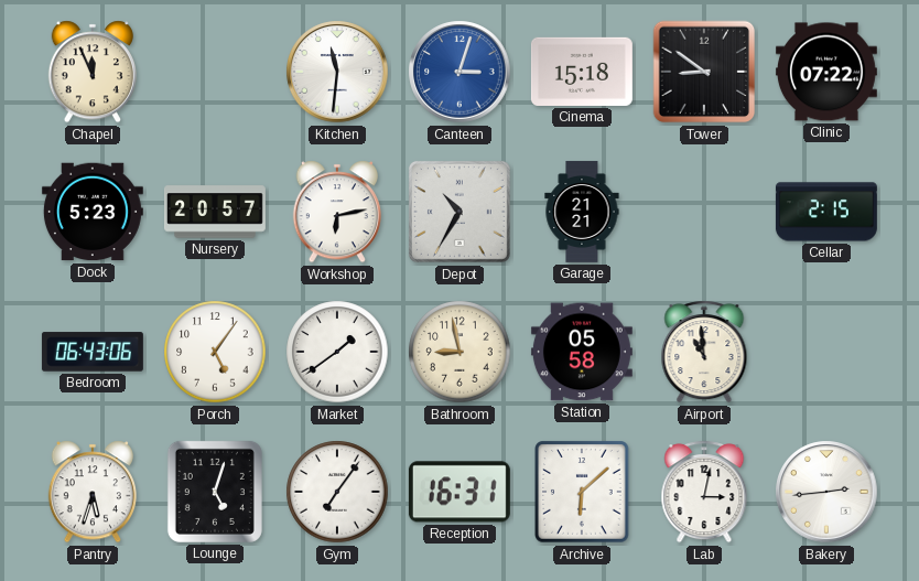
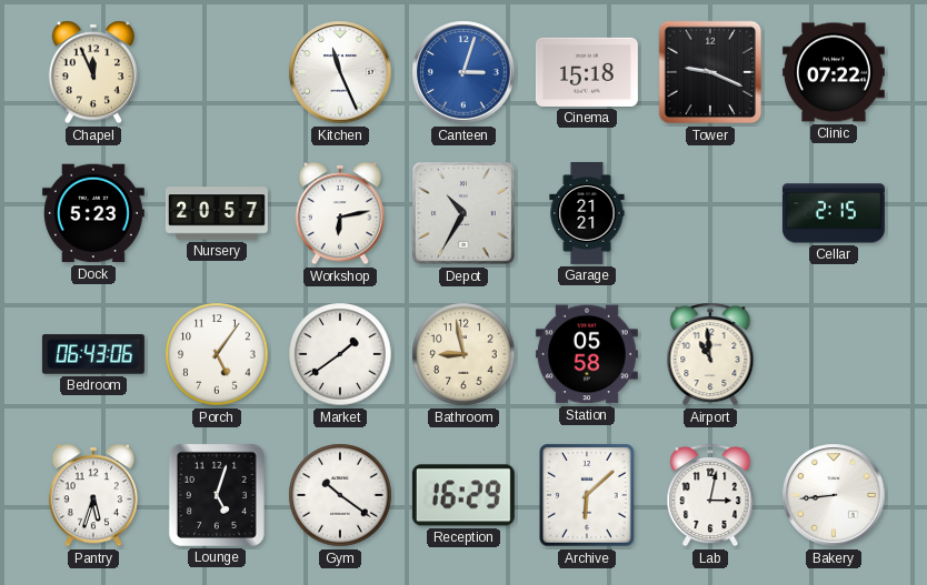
Kitchen: 11:31 -> 11:26 (340, 72)
Tower: 8:51 -> 9:19 (710, 72)
Gym: 7:06 -> 10:21 (340, 495)
Reception: 16:31 -> 16:29 (463, 495)
Bakery: 2:44 -> 8:44 (834, 495)
